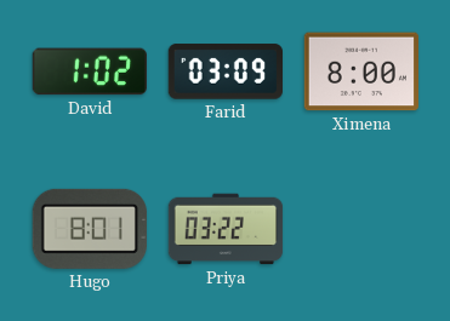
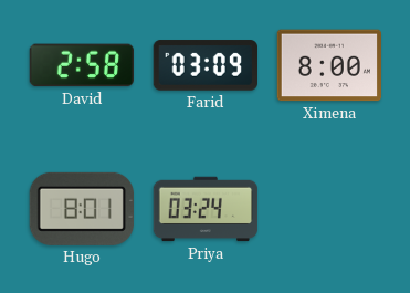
David: 1:02 -> 2:58 (82, 65)
Priya: 03:22 -> 03:24 (206, 209)
